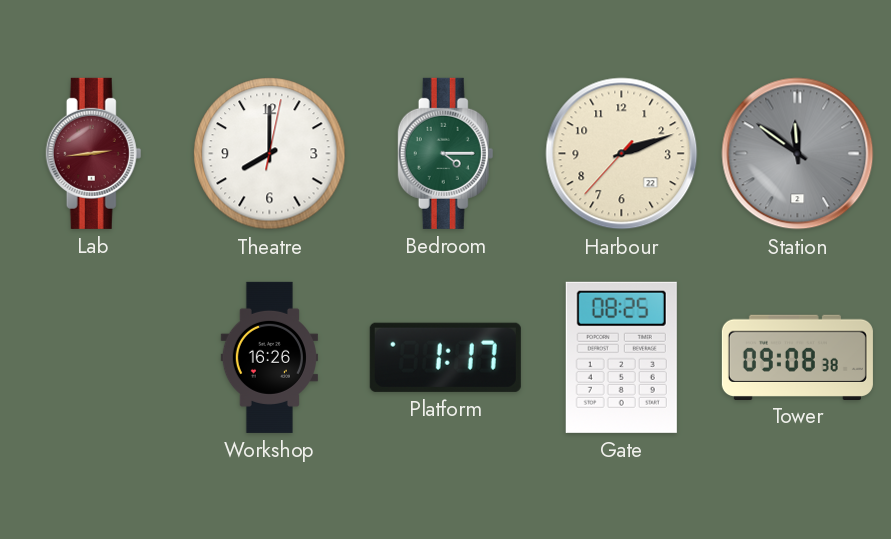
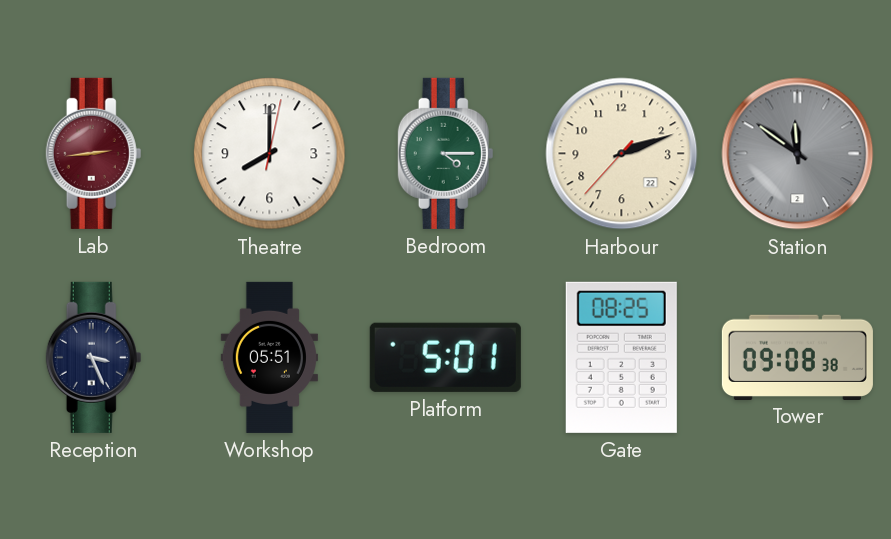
Reception: none -> 3:26 (94, 357)
Workshop: 16:26 -> 05:51 (269, 357)
Platform: 1:17 -> 5:01 (445, 357)
